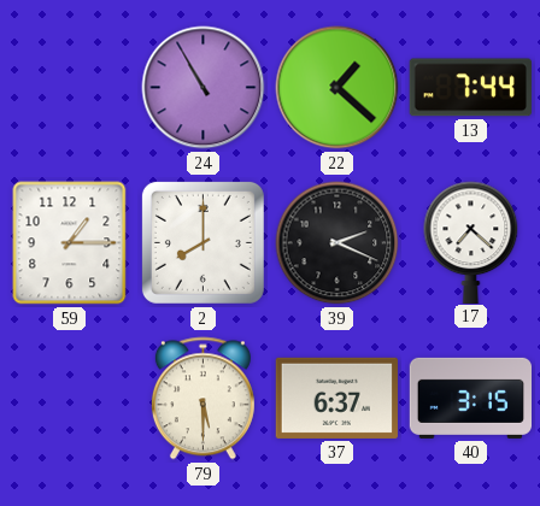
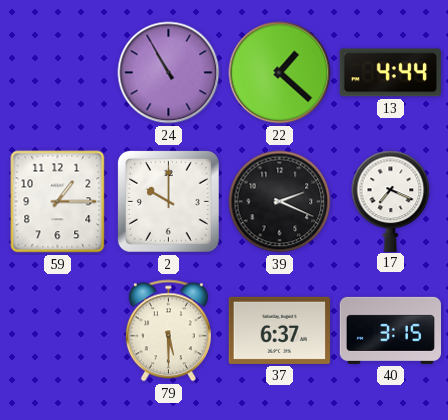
13: 7:44 -> 4:44 (390, 73)
2: 8:00 -> 10:00 (168, 201)
17: 7:22 -> 7:19 (391, 201)
